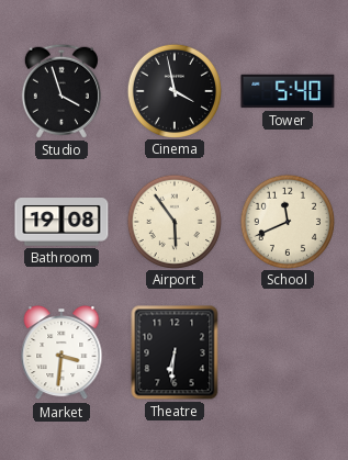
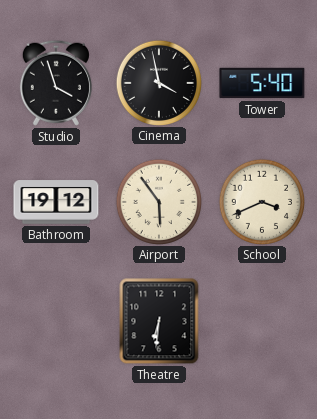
Bathroom: 19:08 -> 19:12 (56, 202)
School: 11:41 -> 3:41 (261, 201)
Market: 3:31 -> none (61, 352)
